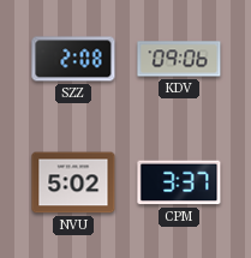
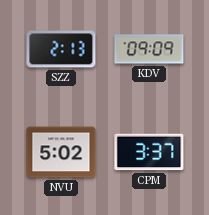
SZZ: 2:08 -> 2:13 (61, 49)
KDV: 09:06 -> 09:09 (149, 49)
